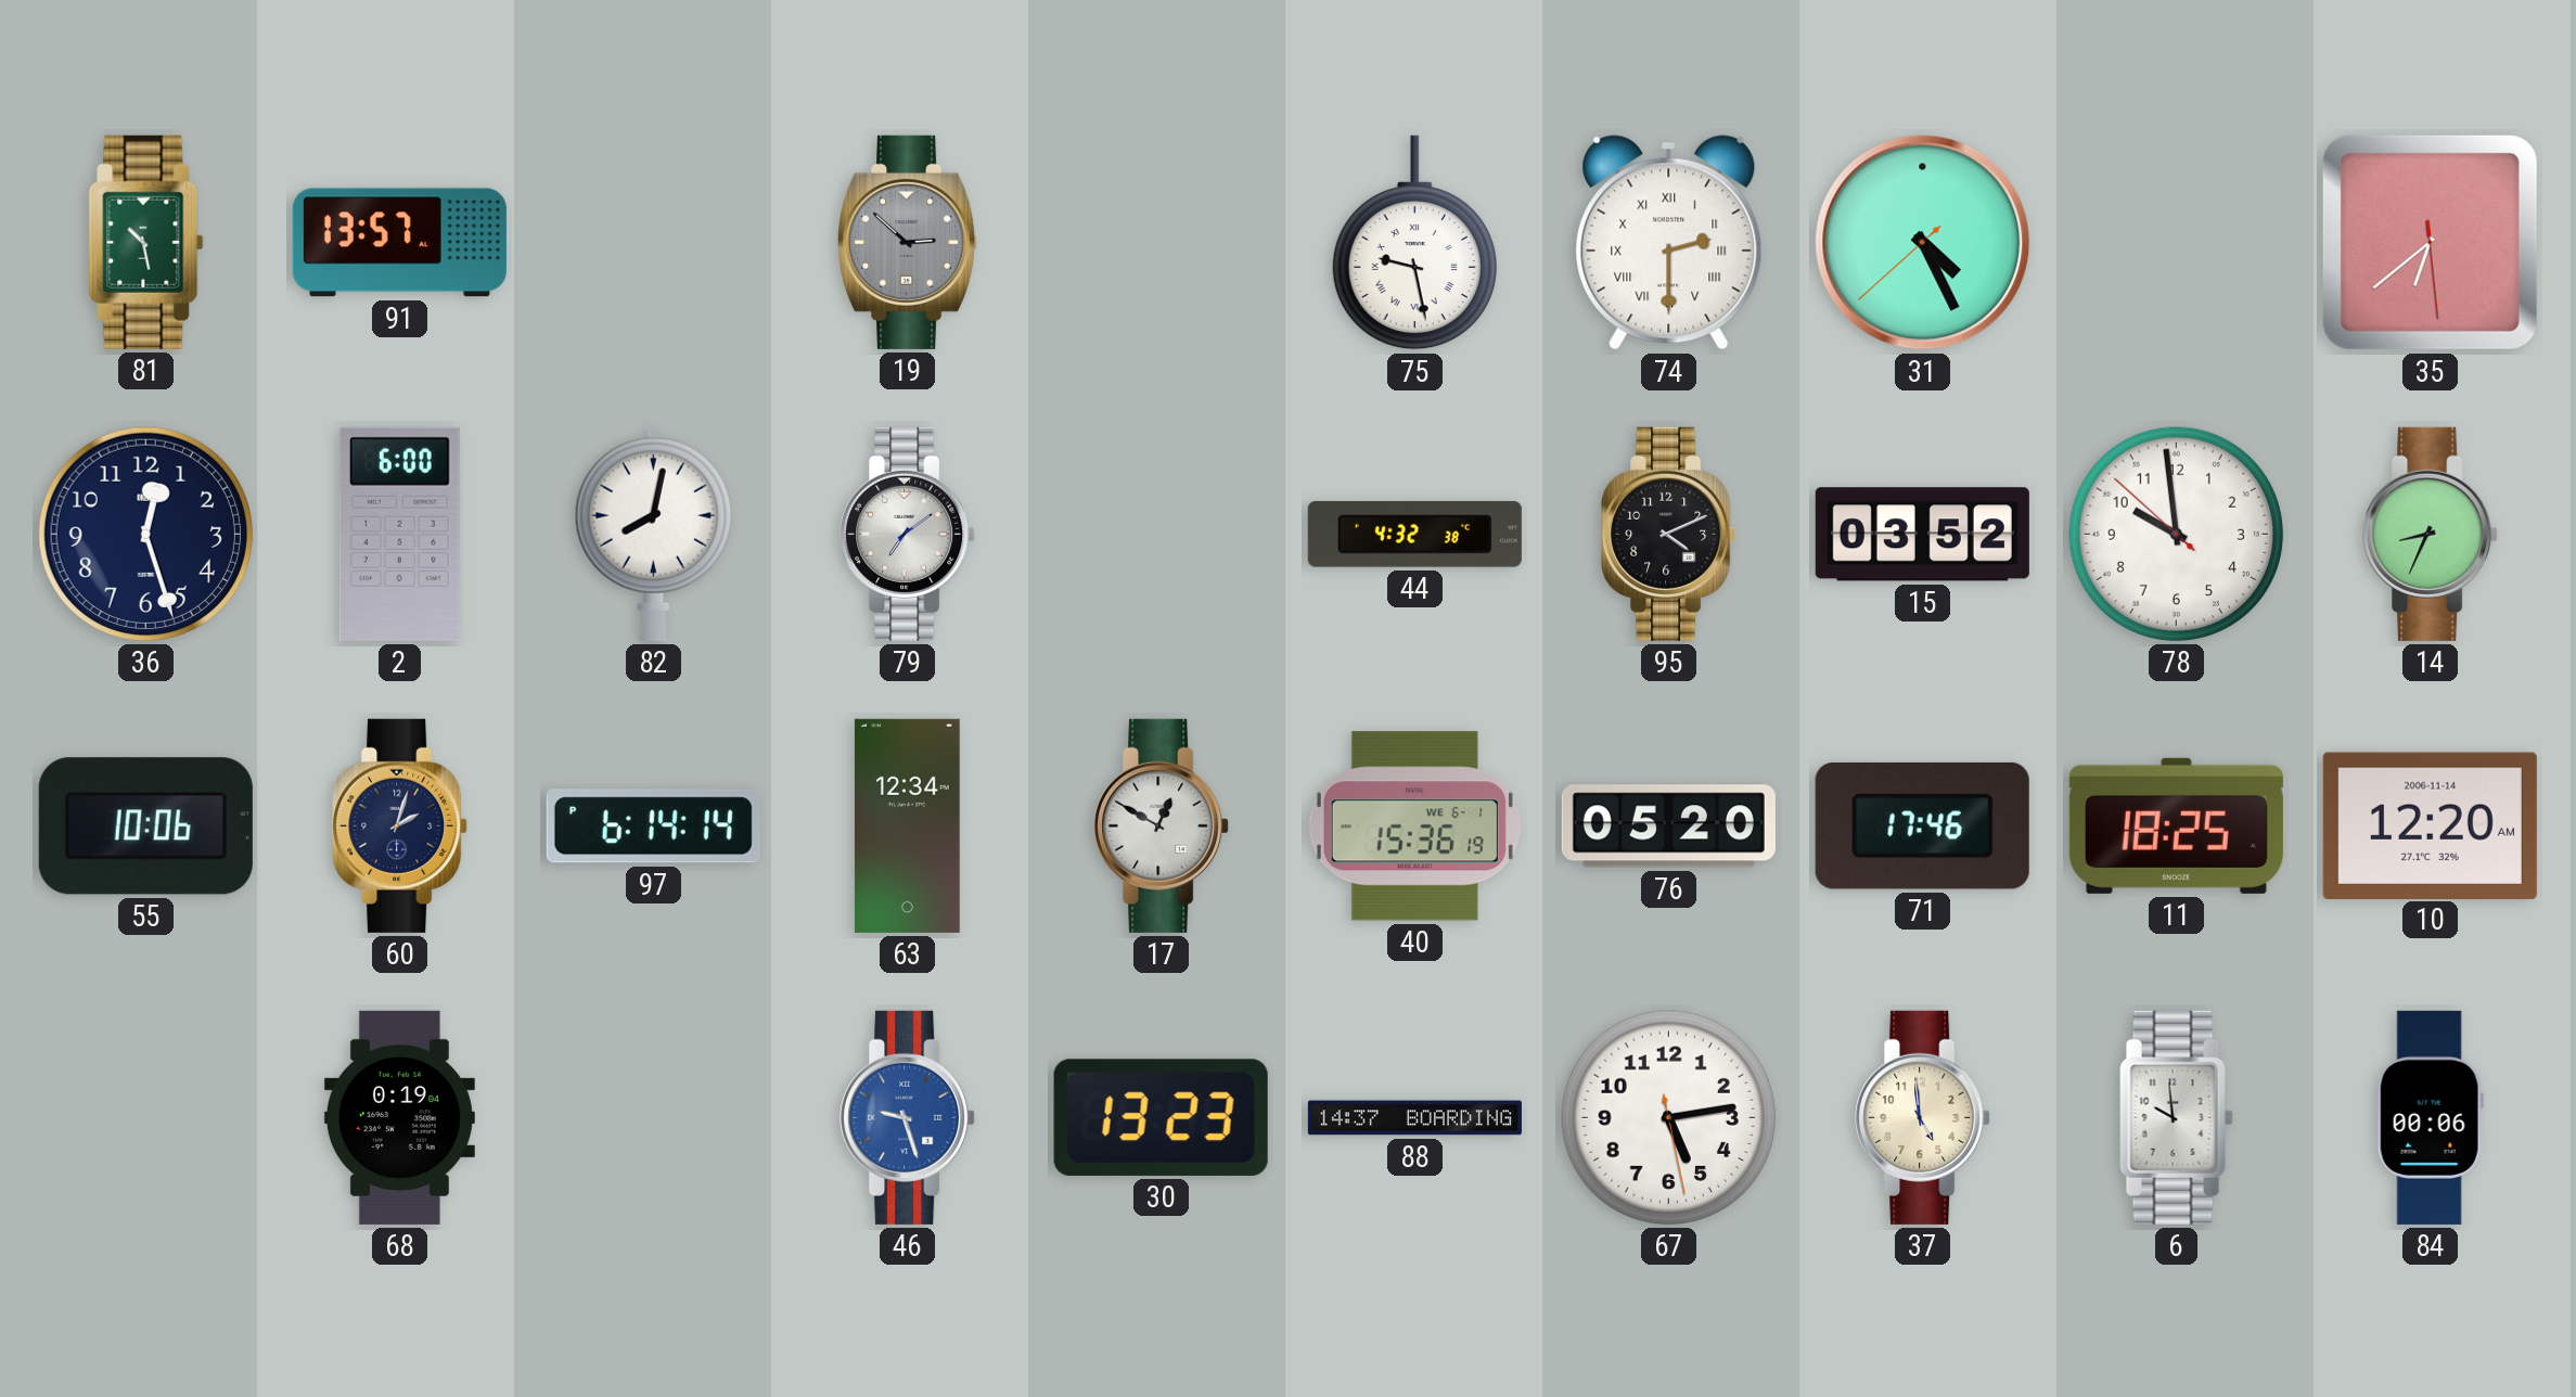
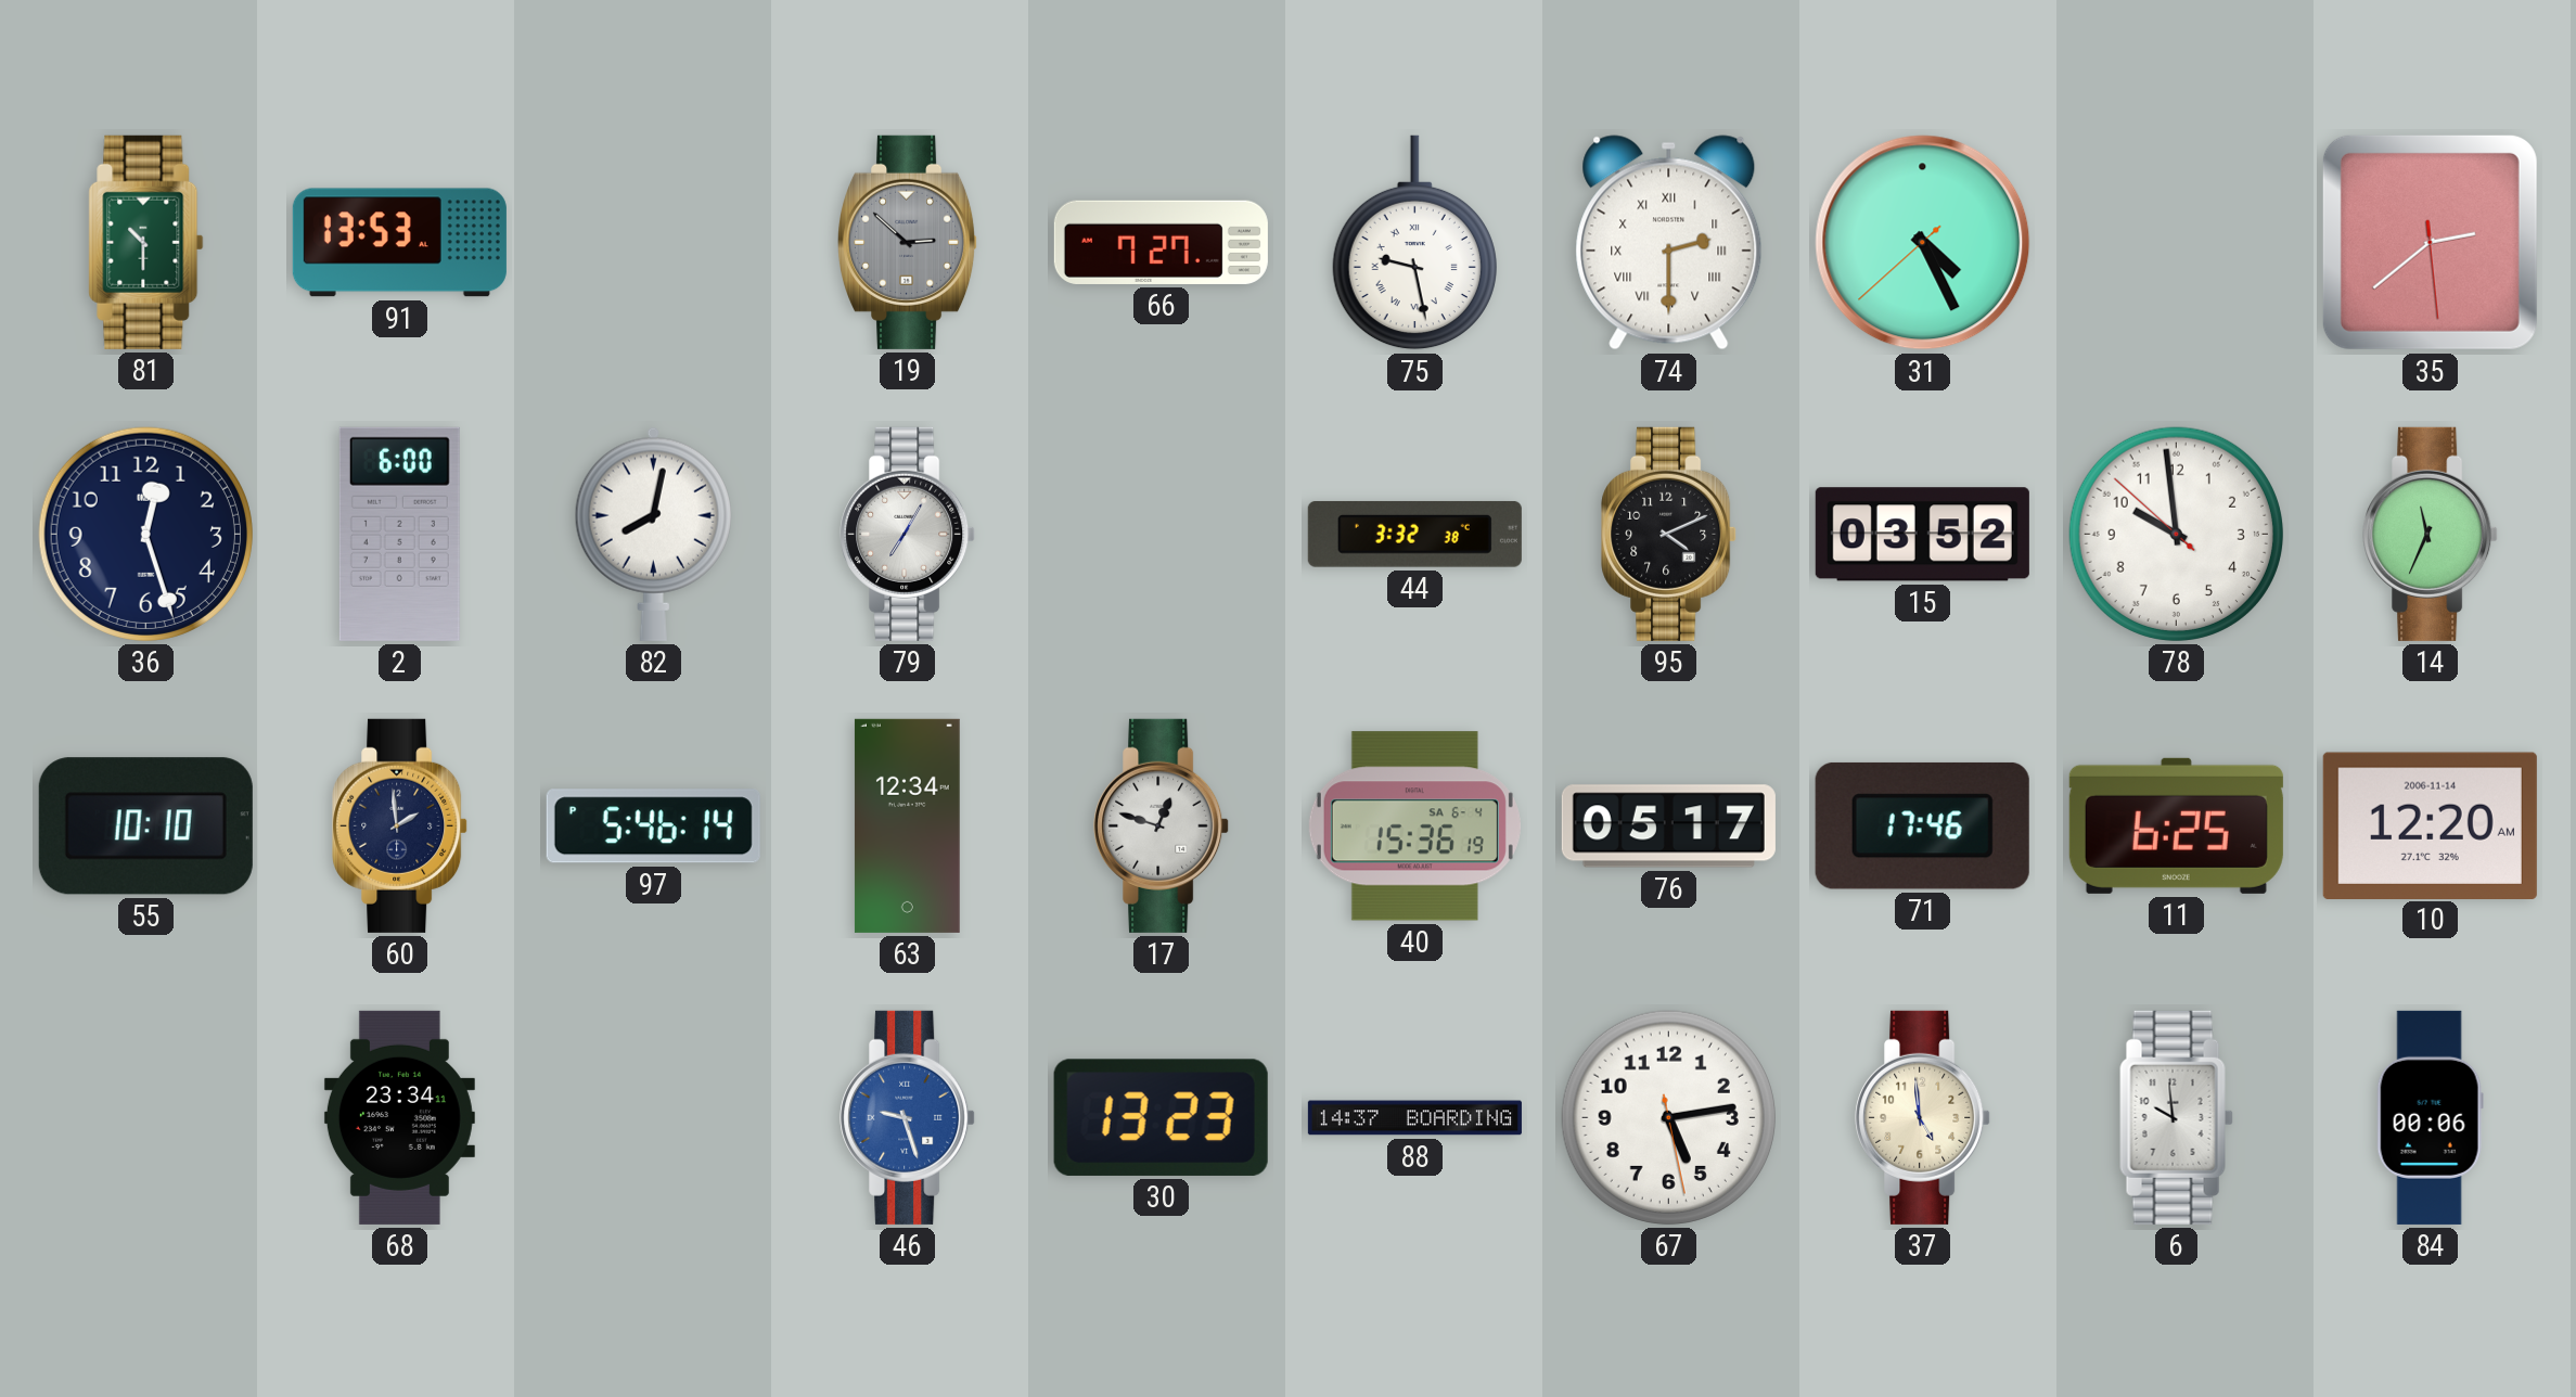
81: 10:28 -> 10:30 (146, 242)
91: 13:57 -> 13:53 (399, 243)
66: none -> 7:27 (1161, 242)
35: 6:38 -> 2:38 (2430, 242)
79: 7:09 -> 7:05 (908, 534)
44: 4:32 -> 3:32 (1414, 534)
14: 8:34 -> 11:34 (2431, 534)
55: 10:06 -> 10:10 (145, 826)
60: 2:03 -> 1:59 (400, 825)
97: 6:14 -> 5:46 (653, 826)
17: 12:50 -> 12:48 (1162, 825)
40 date: WE 6-1 -> SA 6-4 (1414, 826)
76: 05:20 -> 05:17 (1668, 826)
11: 18:25 -> 6:25 (2176, 825)
68: 0:19 -> 23:34 (399, 1117)
